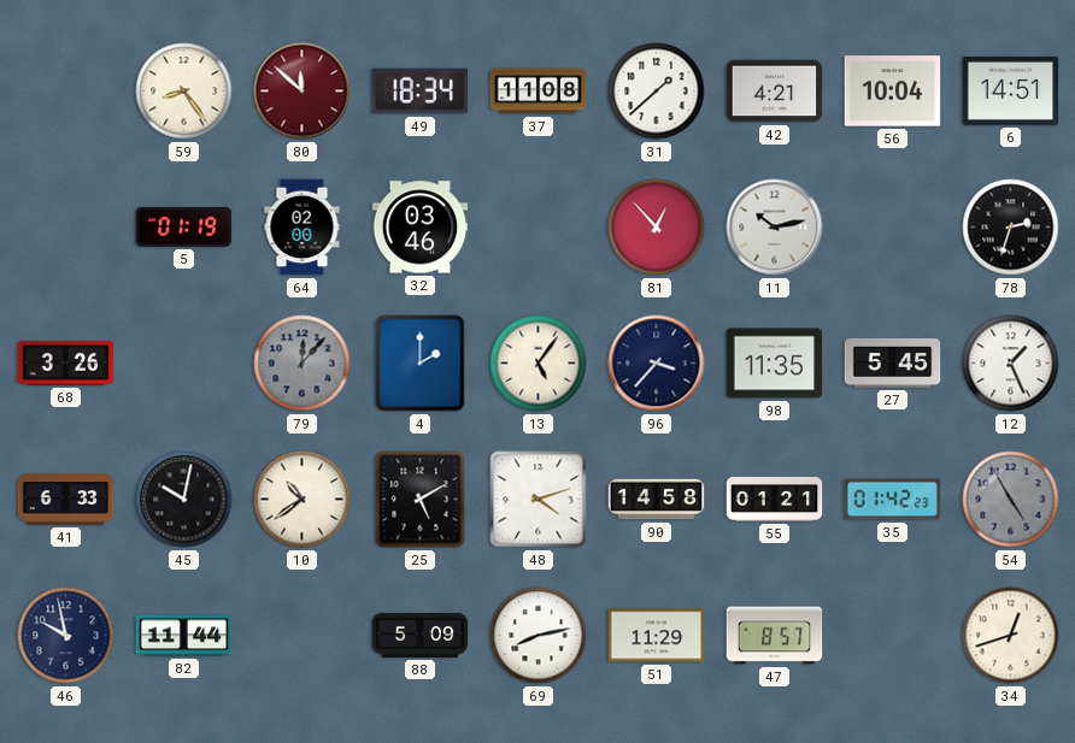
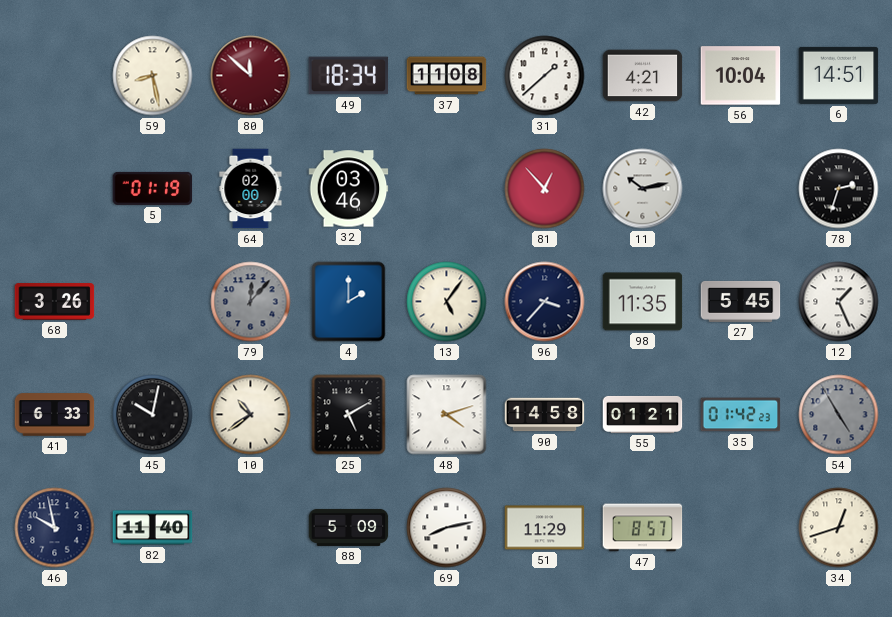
59: 8:24 -> 8:28 (153, 76)
82: 11:44 -> 11:40 (153, 528)
